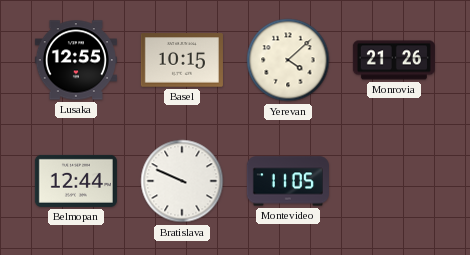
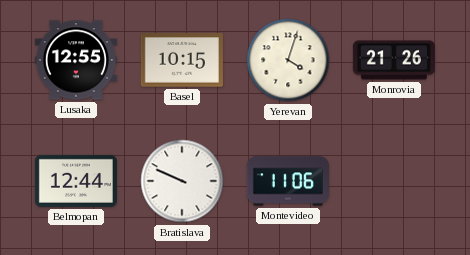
Yerevan: 4:08 -> 4:03 (288, 60)
Montevideo: 11:05 -> 11:06 (288, 181)
